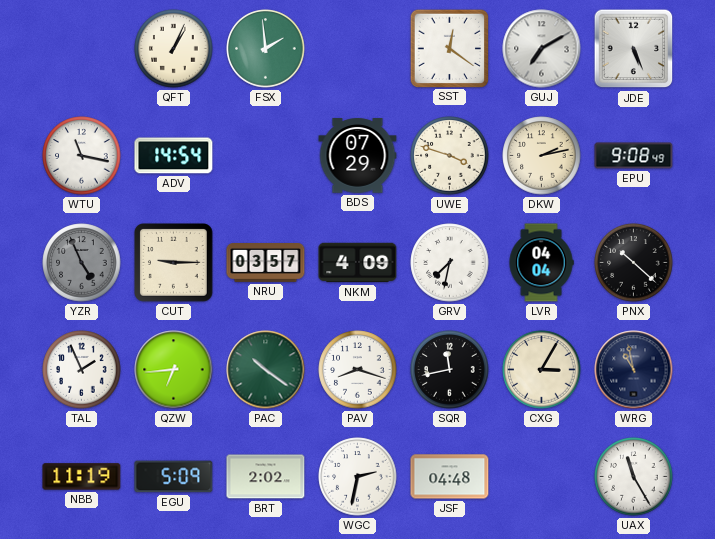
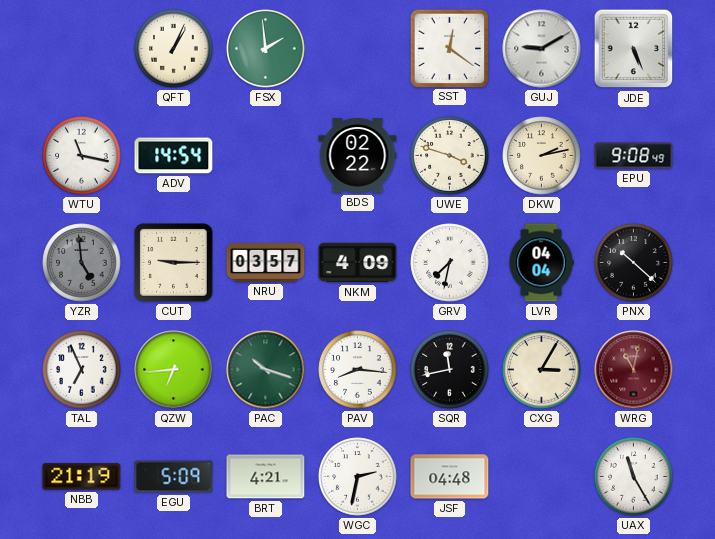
GUJ: 7:10 -> 9:10 (542, 49)
BDS: 07:29 -> 02:22 (358, 156)
YZR: 4:56 -> 4:59 (82, 263)
TAL: 1:56 -> 6:56 (82, 370)
PAC: 10:21 -> 10:18 (266, 370)
PAV: 8:18 -> 8:16 (358, 370)
WRG: 10:58 -> 11:02 (634, 370)
WRG dial: navy -> burgundy (634, 370)
NBB: 11:19 -> 21:19 (82, 477)
BRT: 2:02 -> 4:21 (266, 477)
